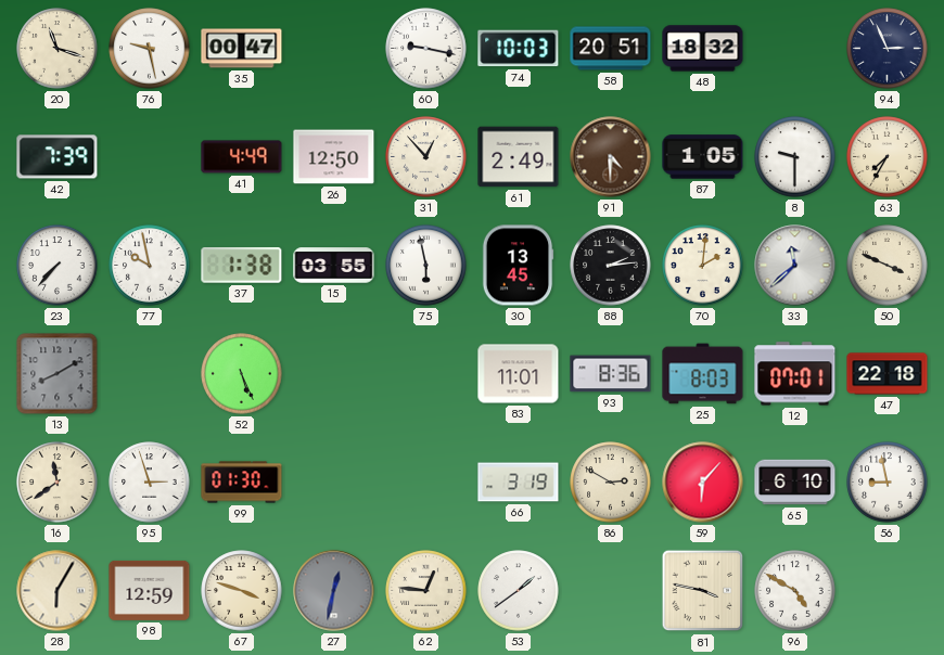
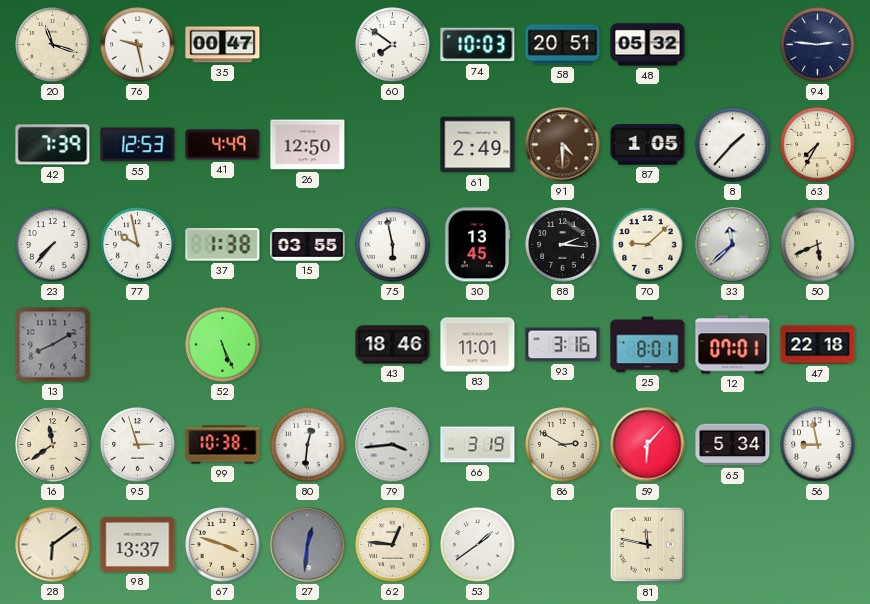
60: 9:17 -> 7:51 (393, 45)
48: 18:32 -> 05:32 (648, 45)
94: 2:56 -> 2:46 (818, 45)
55: none -> 12:53 (138, 145)
31: 12:53 -> none (426, 157)
8: 9:30 -> 1:37 (733, 145)
88: 2:14 -> 2:16 (563, 245)
70: 2:01 -> 9:08 (648, 245)
50: 3:49 -> 5:41 (818, 245)
43: none -> 18:46 (393, 345)
93: 8:36 -> 3:16 (563, 345)
25: 8:03 -> 8:01 (648, 345)
99: 01:30 -> 10:38 (223, 445)
80: none -> 12:31 (308, 445)
79: none -> 3:44 (393, 445)
65: 6:10 -> 5:34 (733, 445)
28: 6:05 -> 6:09 (53, 545)
98: 12:59 -> 13:37 (138, 544)
27: 12:32 -> 12:31 (308, 545)
81: 3:47 -> 11:47 (648, 545)
96: 4:50 -> none (795, 591)
